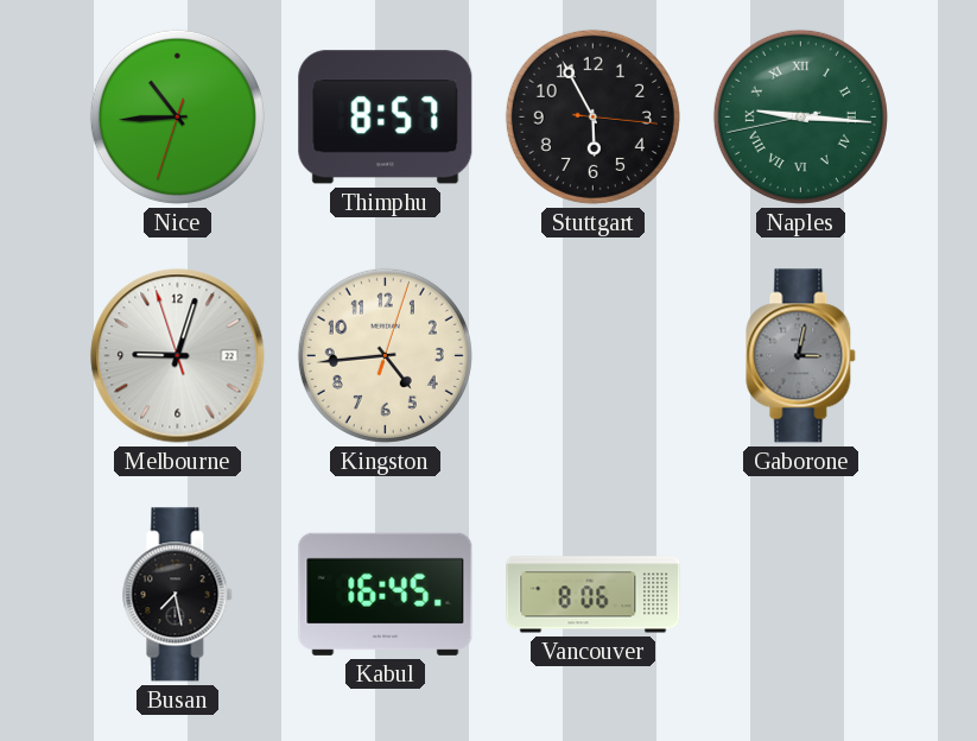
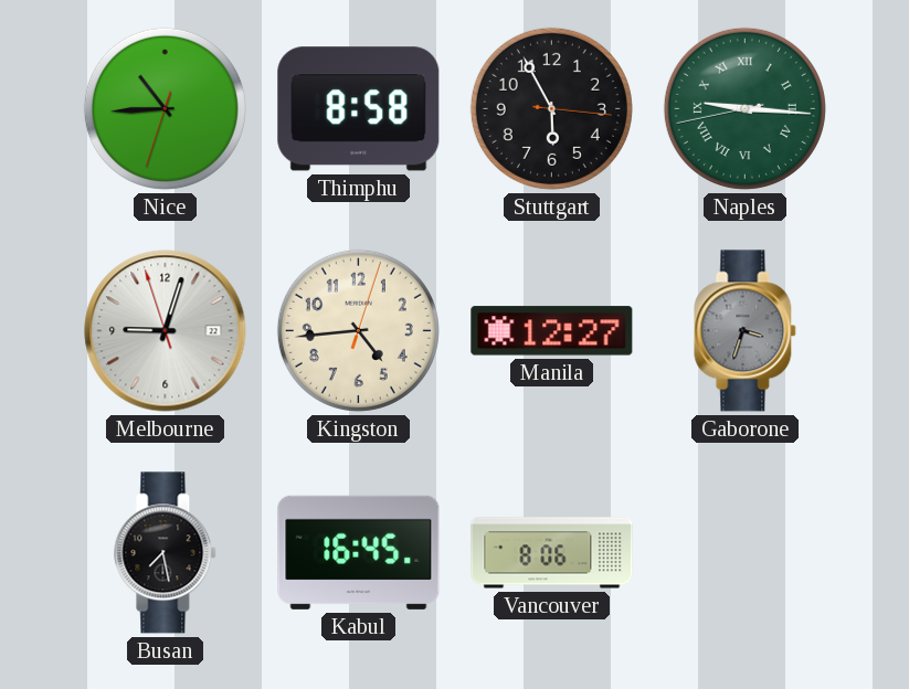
Thimphu: 8:57 -> 8:58 (359, 109)
Manila: none -> 12:27 (552, 331)
Gaborone: 3:02 -> 3:33 (746, 331)
